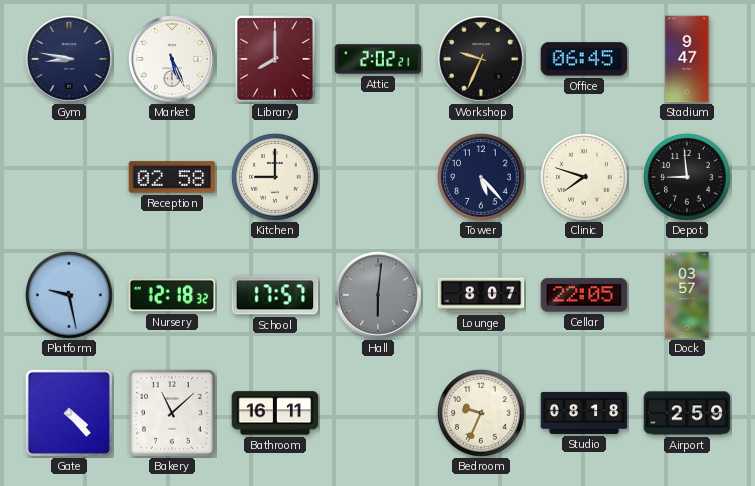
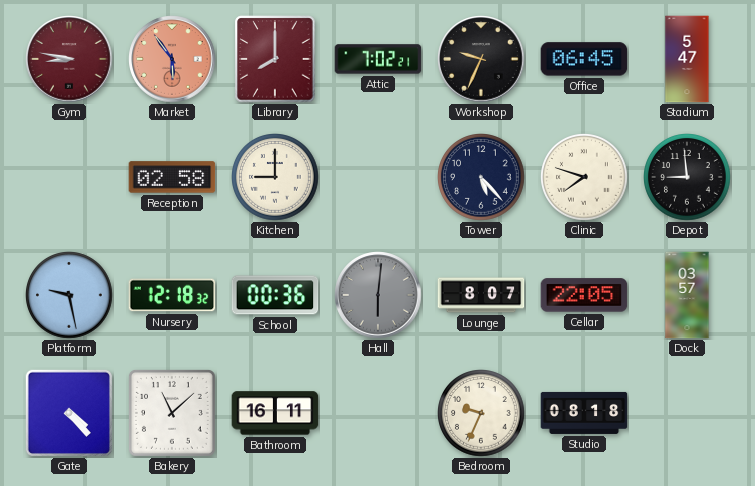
Gym dial: navy -> burgundy (69, 59)
Market: 5:26 -> 5:54 (172, 59)
Market dial: white -> salmon (172, 59)
Attic: 2:02 -> 7:02 (378, 59)
Stadium: 9:47 -> 5:47 (687, 59)
School: 17:57 -> 00:36 (275, 295)
Airport: 2:59 -> none (687, 413)
